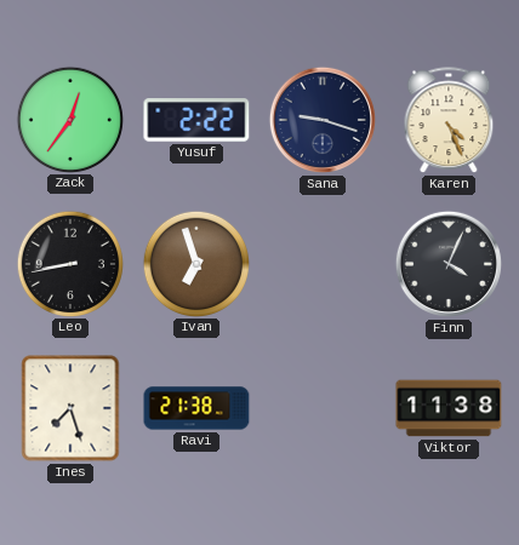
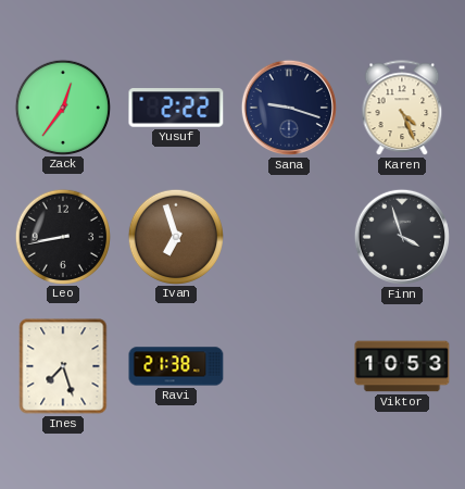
Finn: 4:04 -> 3:57 (402, 237)
Viktor: 11:38 -> 10:53 (402, 366)
